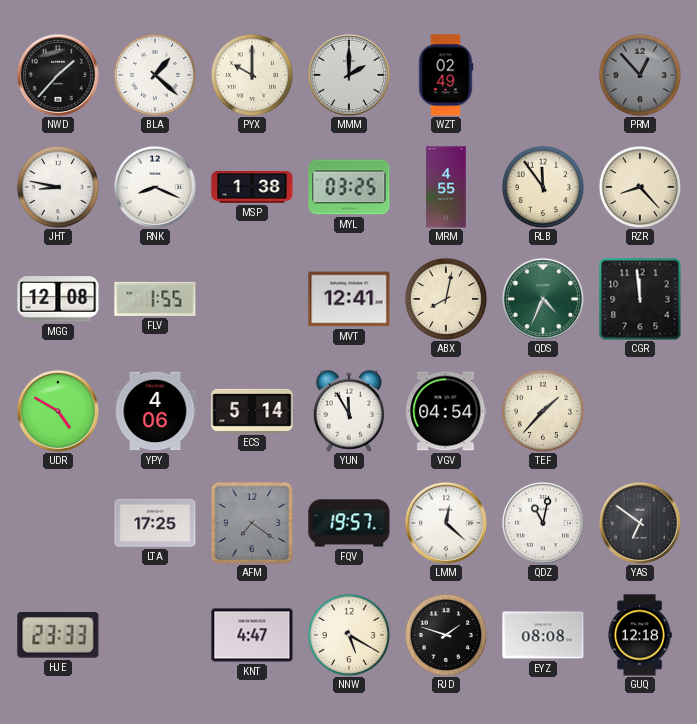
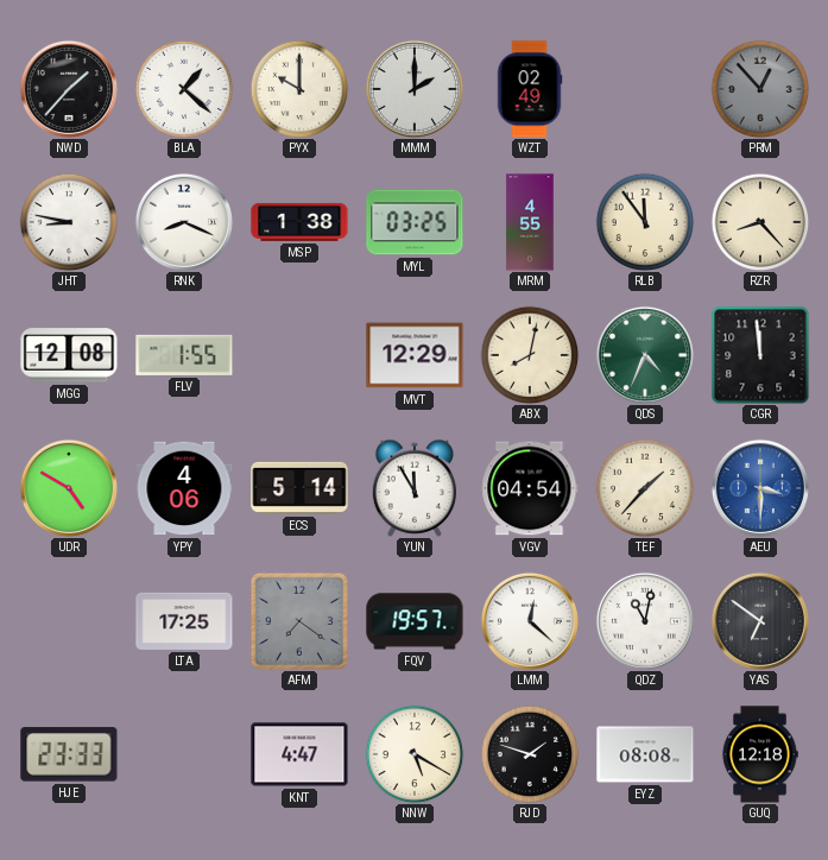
MVT: 12:41 -> 12:29 (415, 355)
AEU: none -> 3:30 (760, 488)
